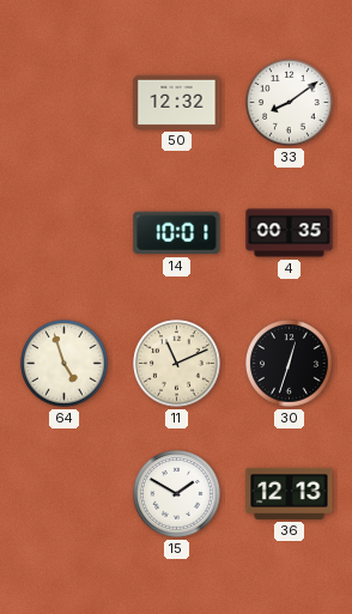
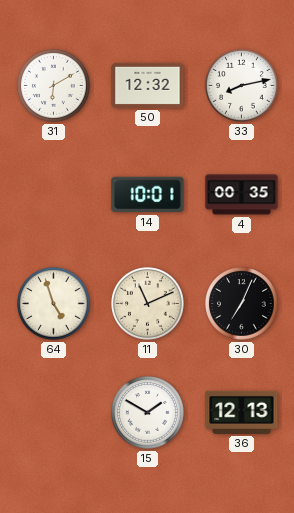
31: none -> 6:10 (54, 86)
33: 8:09 -> 8:13 (242, 86)
30: 12:33 -> 7:04 (242, 304)
